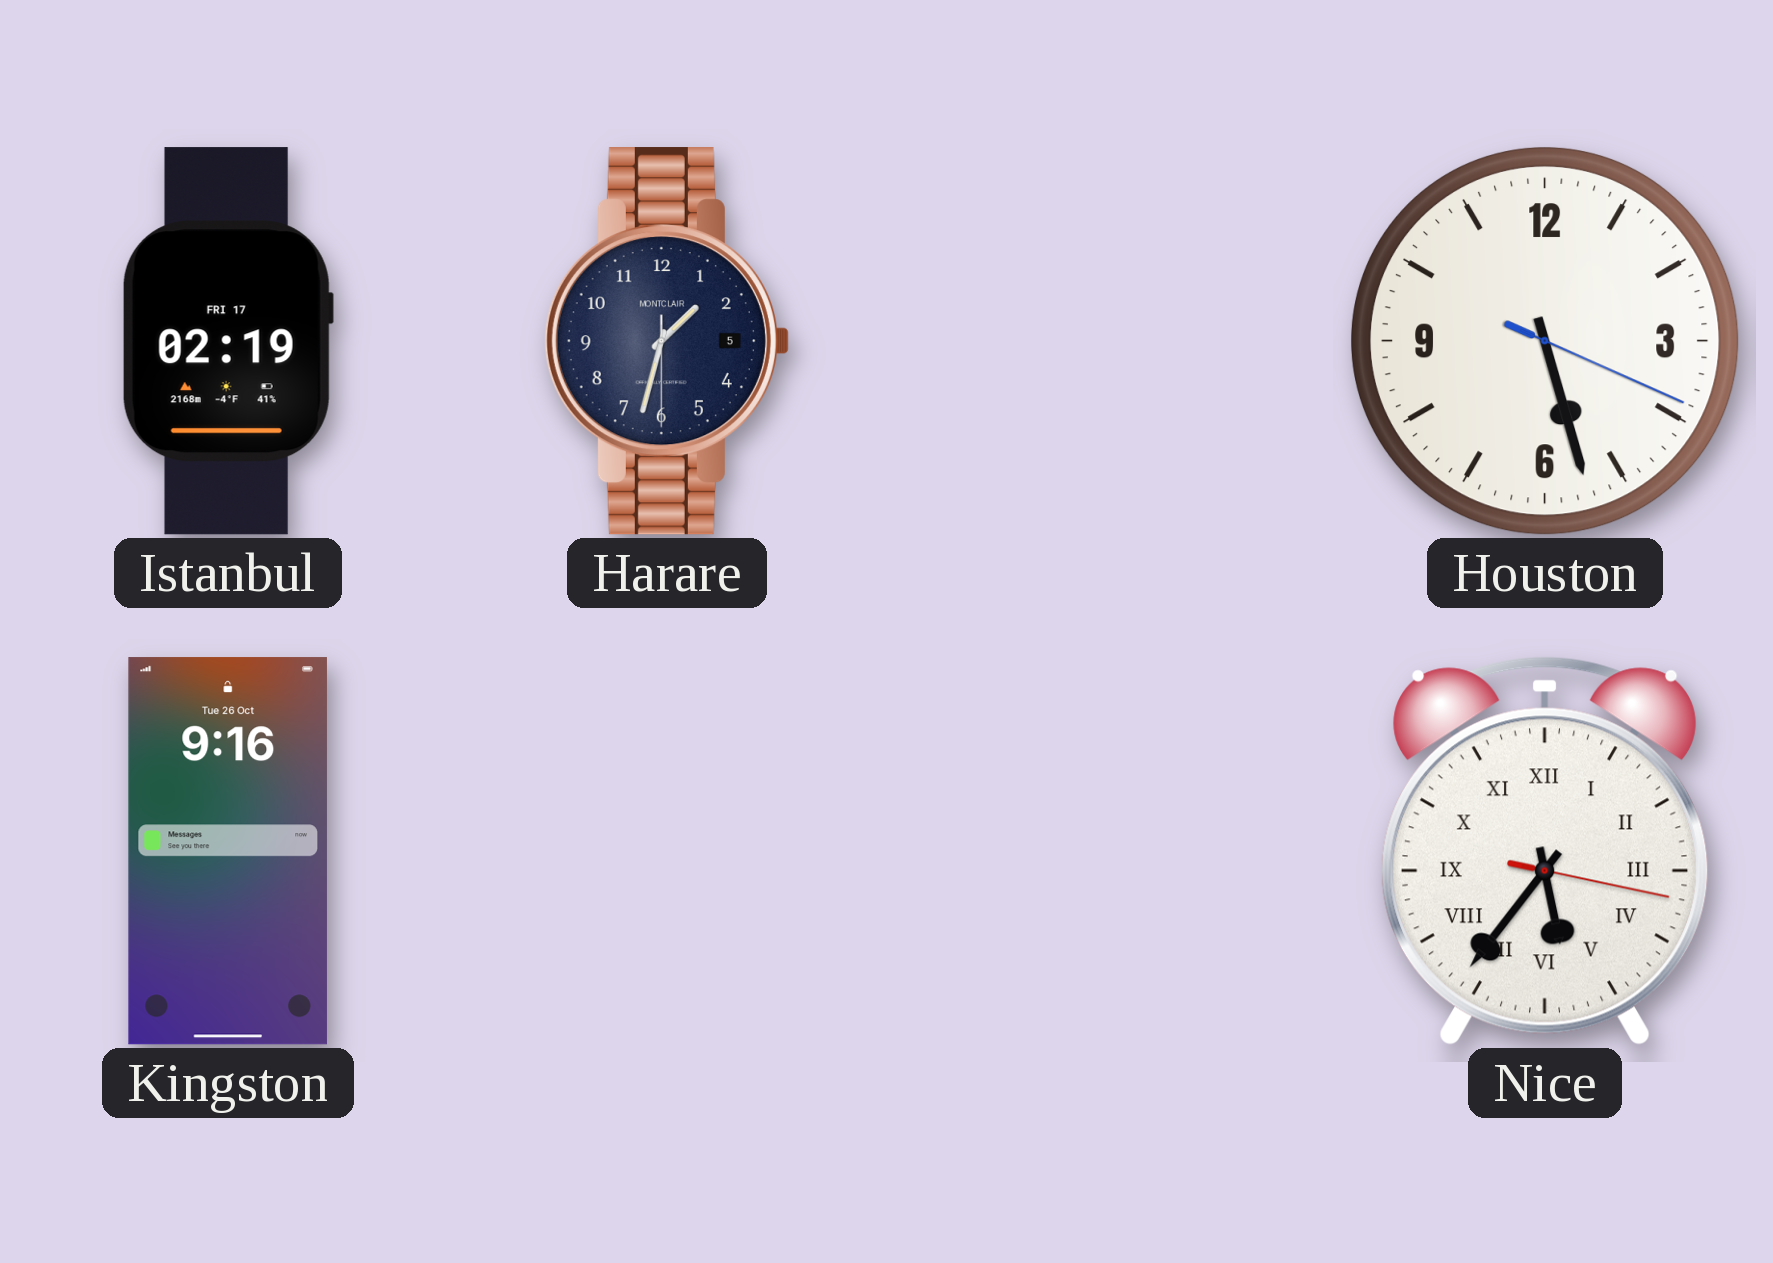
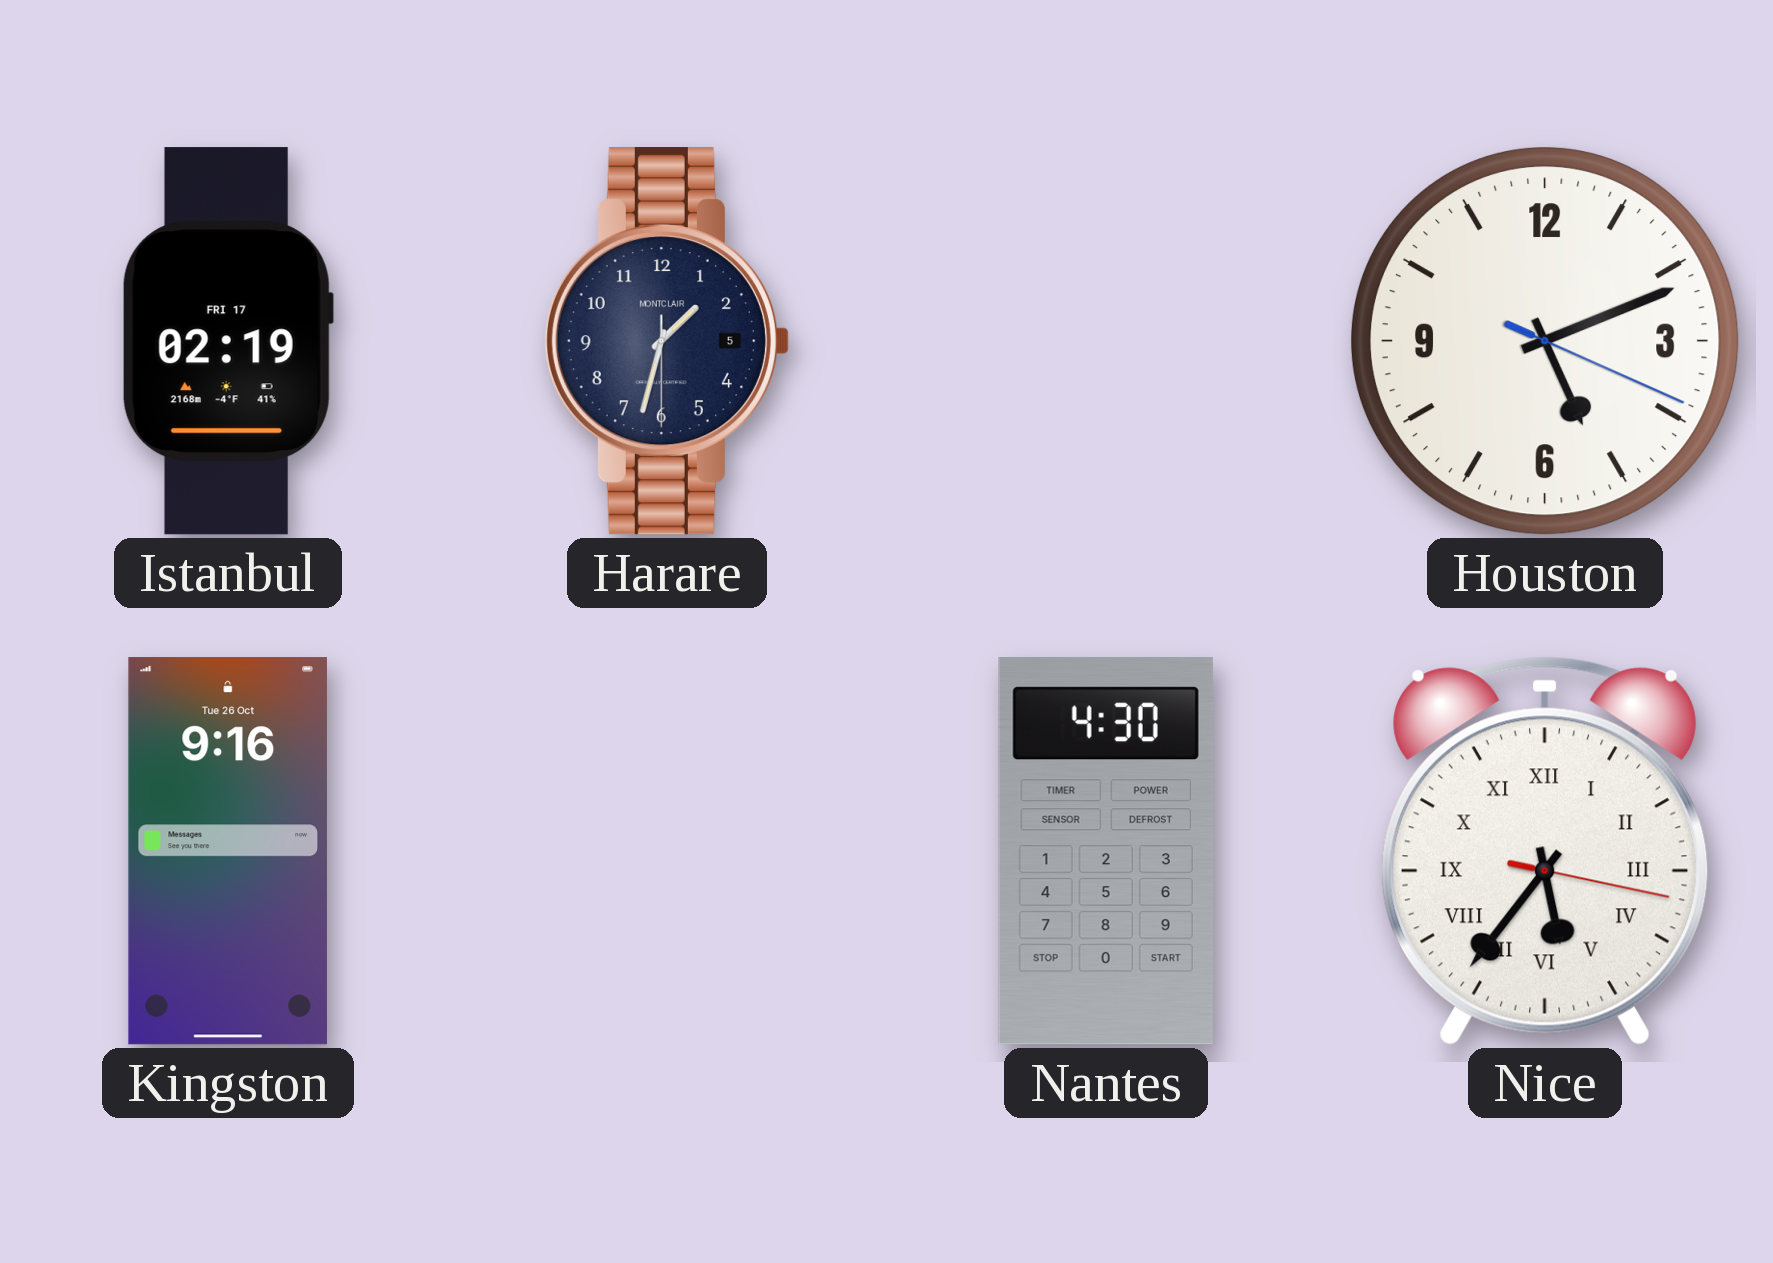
Houston: 5:27 -> 5:11 (1545, 341)
Nantes: none -> 4:30 (1106, 851)
